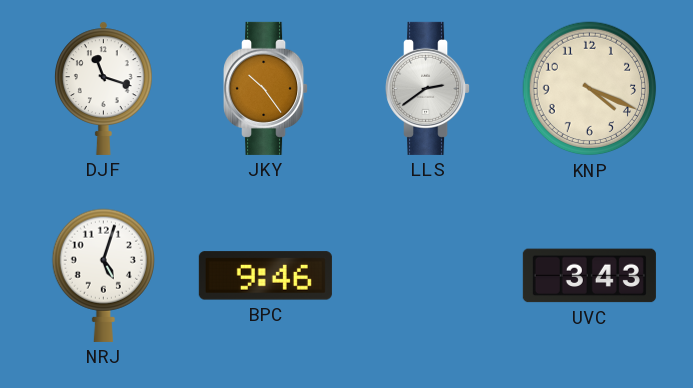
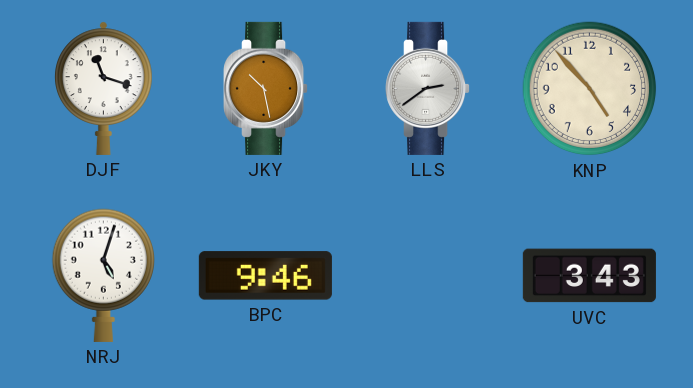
JKY: 10:24 -> 10:28 (266, 88)
KNP: 4:19 -> 4:53 (590, 89)
